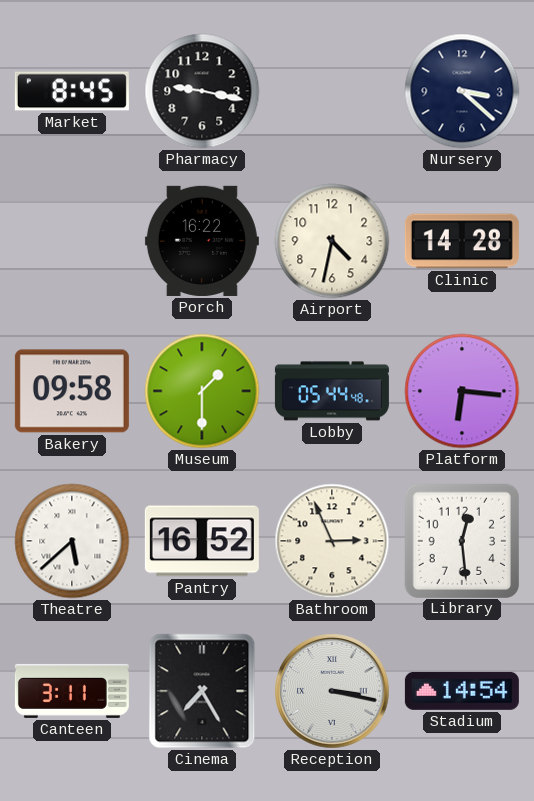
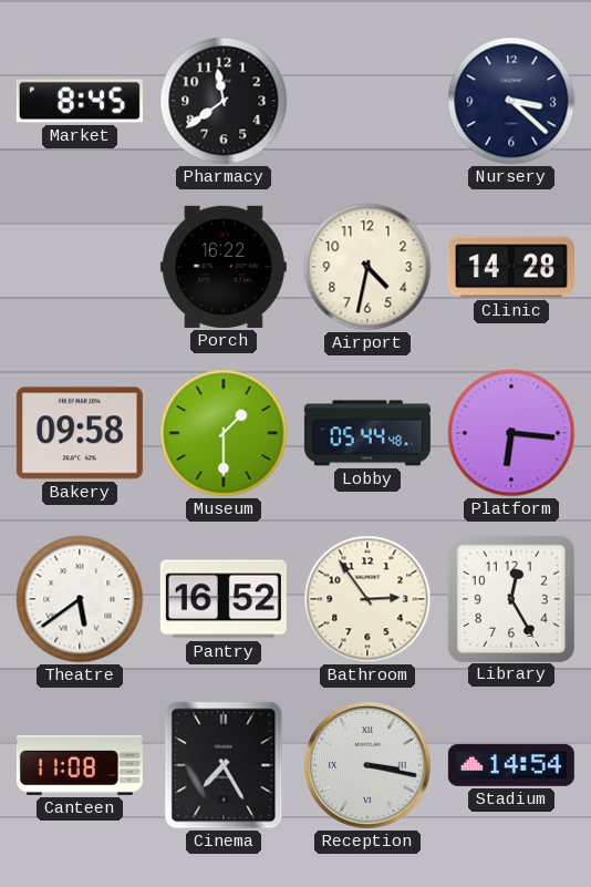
Pharmacy: 9:17 -> 11:39 (224, 101)
Theatre: 5:38 -> 5:39 (80, 599)
Bathroom: 2:56 -> 2:54 (367, 599)
Library: 12:29 -> 12:25 (510, 598)
Canteen: 3:11 -> 11:08 (80, 765)
